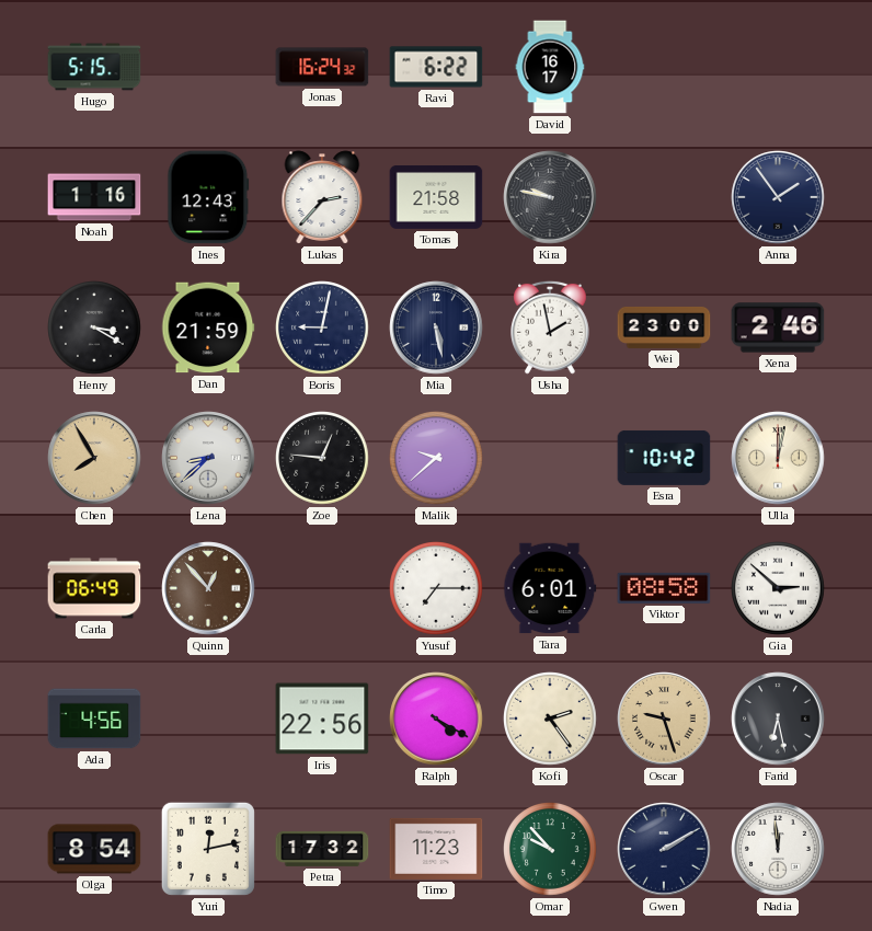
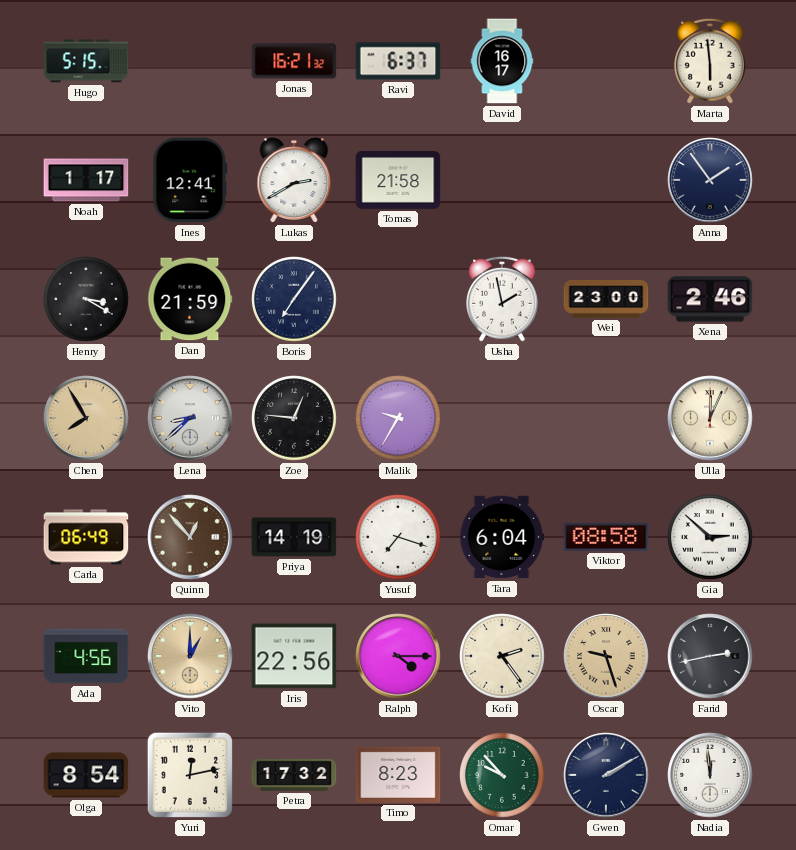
Jonas: 16:24 -> 16:21 (294, 61)
Ravi: 6:22 -> 6:37 (398, 61)
Marta: none -> 5:59 (711, 61)
Noah: 1:16 -> 1:17 (86, 180)
Ines: 12:43 -> 12:41 (190, 180)
Lukas: 2:37 -> 2:40 (294, 180)
Kira: 9:47 -> none (550, 197)
Boris: 9:02 -> 7:06 (295, 300)
Mia: 5:28 -> none (436, 327)
Malik: 9:38 -> 9:35 (399, 419)
Esra: 10:42 -> none (664, 458)
Ulla: 12:02 -> 12:04 (710, 418)
Priya: none -> 14:19 (294, 537)
Yusuf: 7:15 -> 7:18 (399, 538)
Tara: 6:01 -> 6:04 (502, 537)
Vito: none -> 1:00 (190, 656)
Ralph: 4:20 -> 4:15 (398, 656)
Farid: 6:28 -> 2:43 (710, 656)
Timo: 11:23 -> 8:23 (398, 775)
